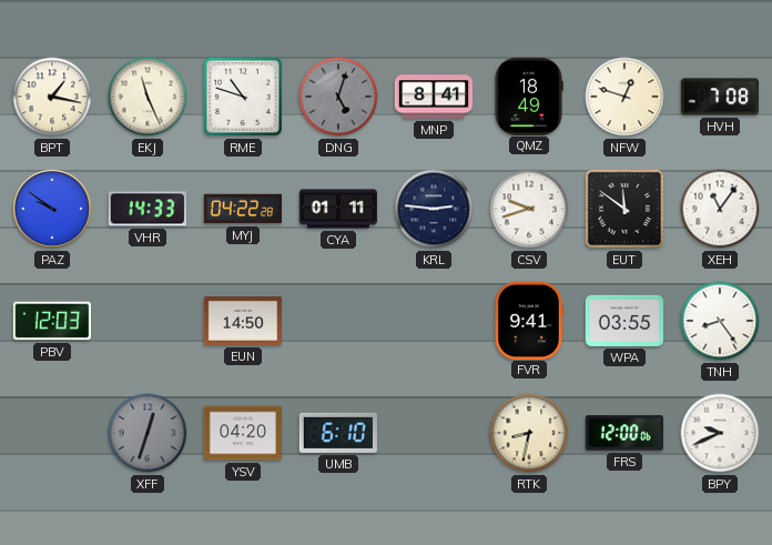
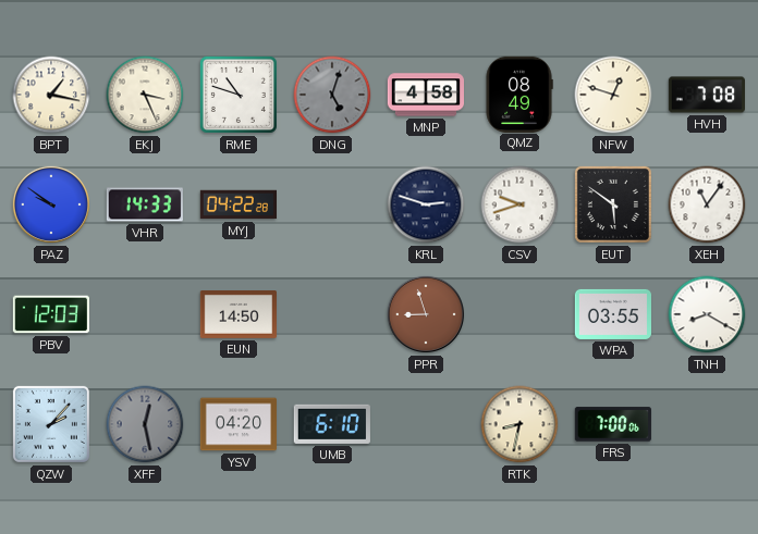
EKJ: 11:26 -> 3:26 (145, 95)
MNP: 8:41 -> 4:58 (425, 95)
QMZ: 18:49 -> 08:49 (519, 94)
CYA: 01:11 -> none (337, 209)
KRL: 2:46 -> 2:48 (426, 204)
EUT: 11:51 -> 5:51 (613, 204)
PPR: none -> 8:57 (426, 314)
FVR: 9:41 -> none (529, 320)
TNH: 8:24 -> 8:20 (707, 314)
QZW: none -> 2:07 (51, 424)
XFF: 12:33 -> 12:28 (145, 424)
FRS: 12:00 -> 7:00 (613, 424)
BPY: 9:41 -> none (720, 433)
